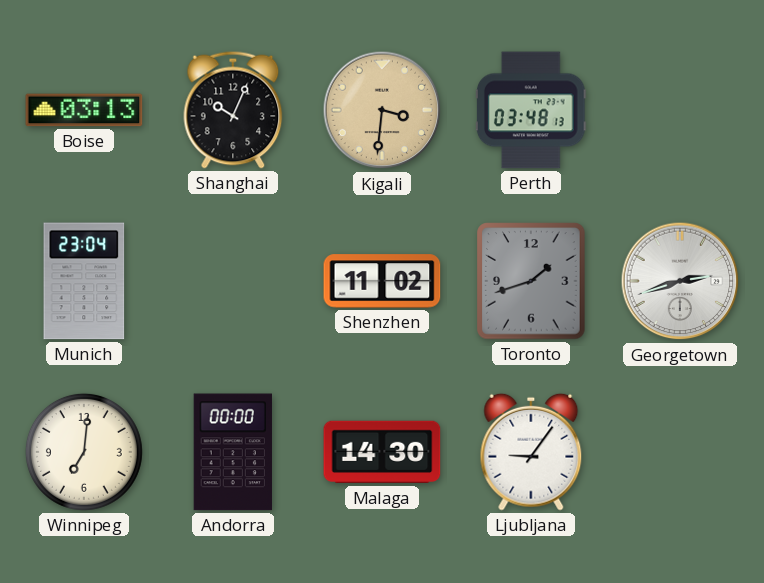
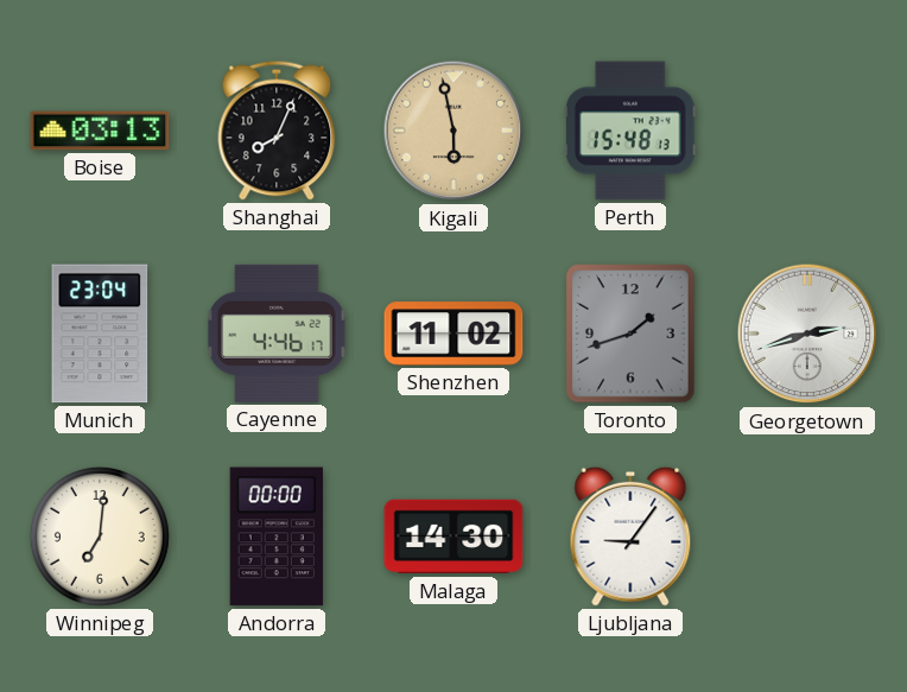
Shanghai: 10:04 -> 8:04 (277, 131)
Kigali: 3:31 -> 5:58 (453, 131)
Perth: 03:48 -> 15:48 (630, 131)
Cayenne: none -> 4:46 (277, 334)
